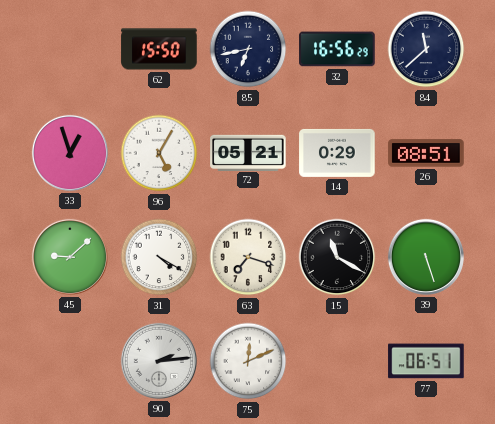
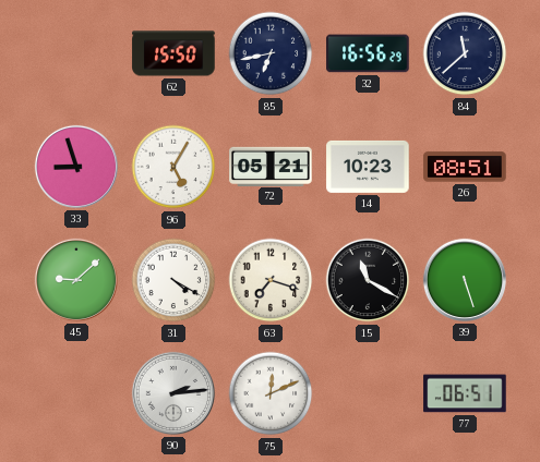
33: 12:57 -> 8:57 (76, 167)
14: 0:29 -> 10:23 (368, 167)
